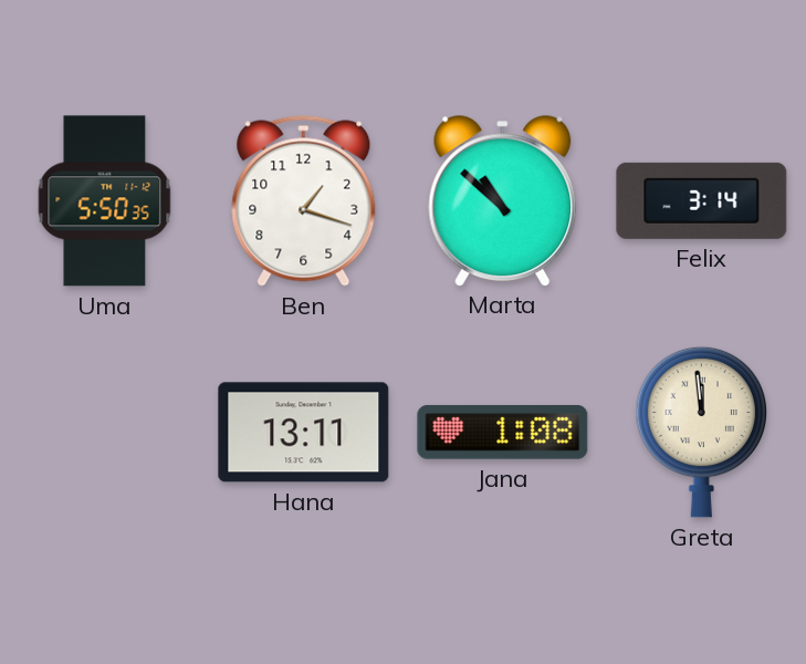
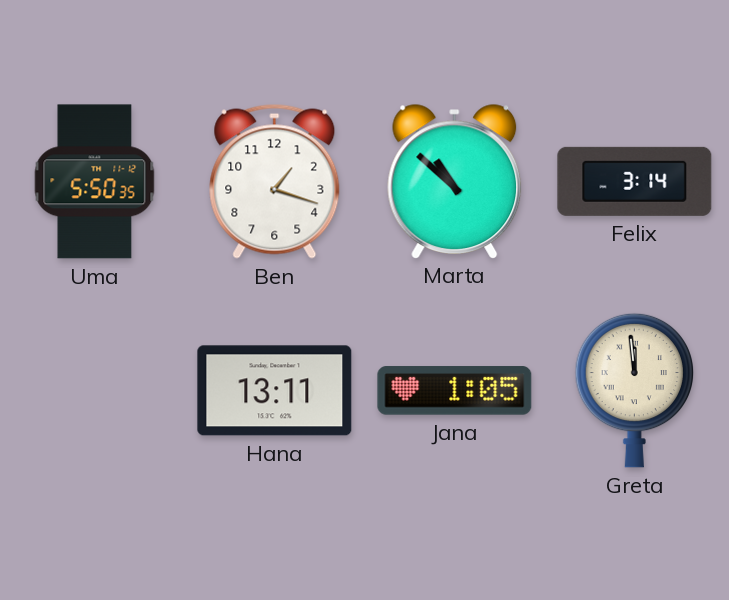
Jana: 1:08 -> 1:05 (455, 391)
